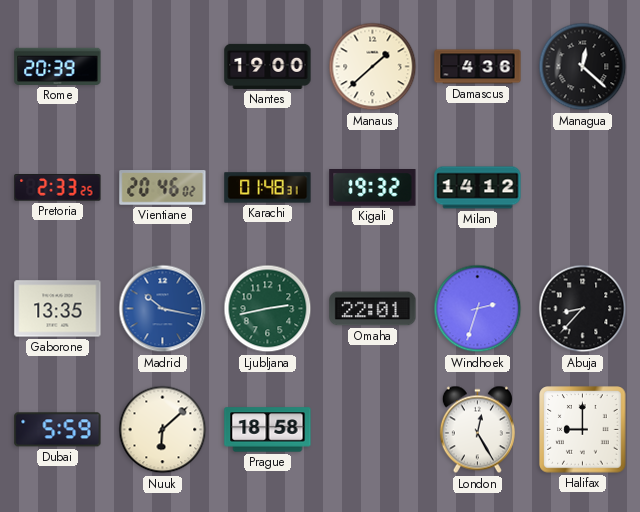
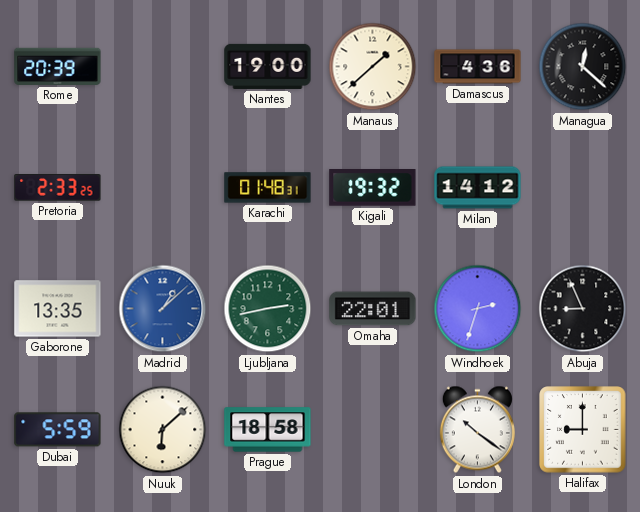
Vientiane: 20:46 -> none (163, 188)
Madrid: 10:17 -> 1:08 (163, 309)
Abuja: 8:37 -> 8:56 (583, 309)
London: 12:25 -> 10:21 (477, 430)
